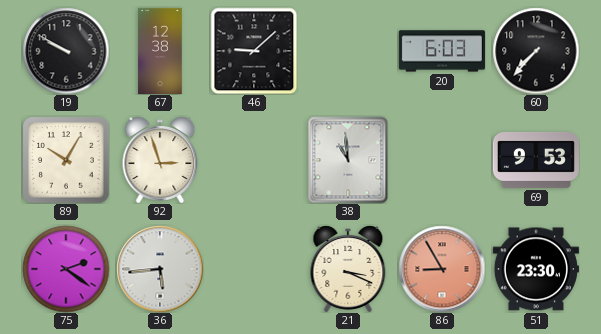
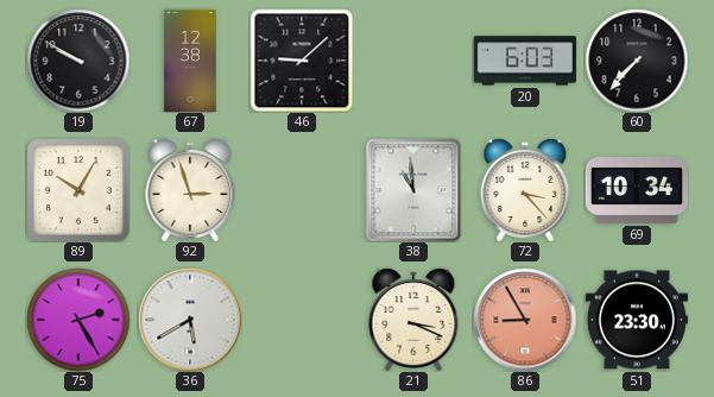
72: none -> 3:23 (525, 190)
69: 9:53 -> 10:34 (637, 190)
75: 2:21 -> 2:25 (78, 320)
36: 5:44 -> 5:40 (190, 320)
